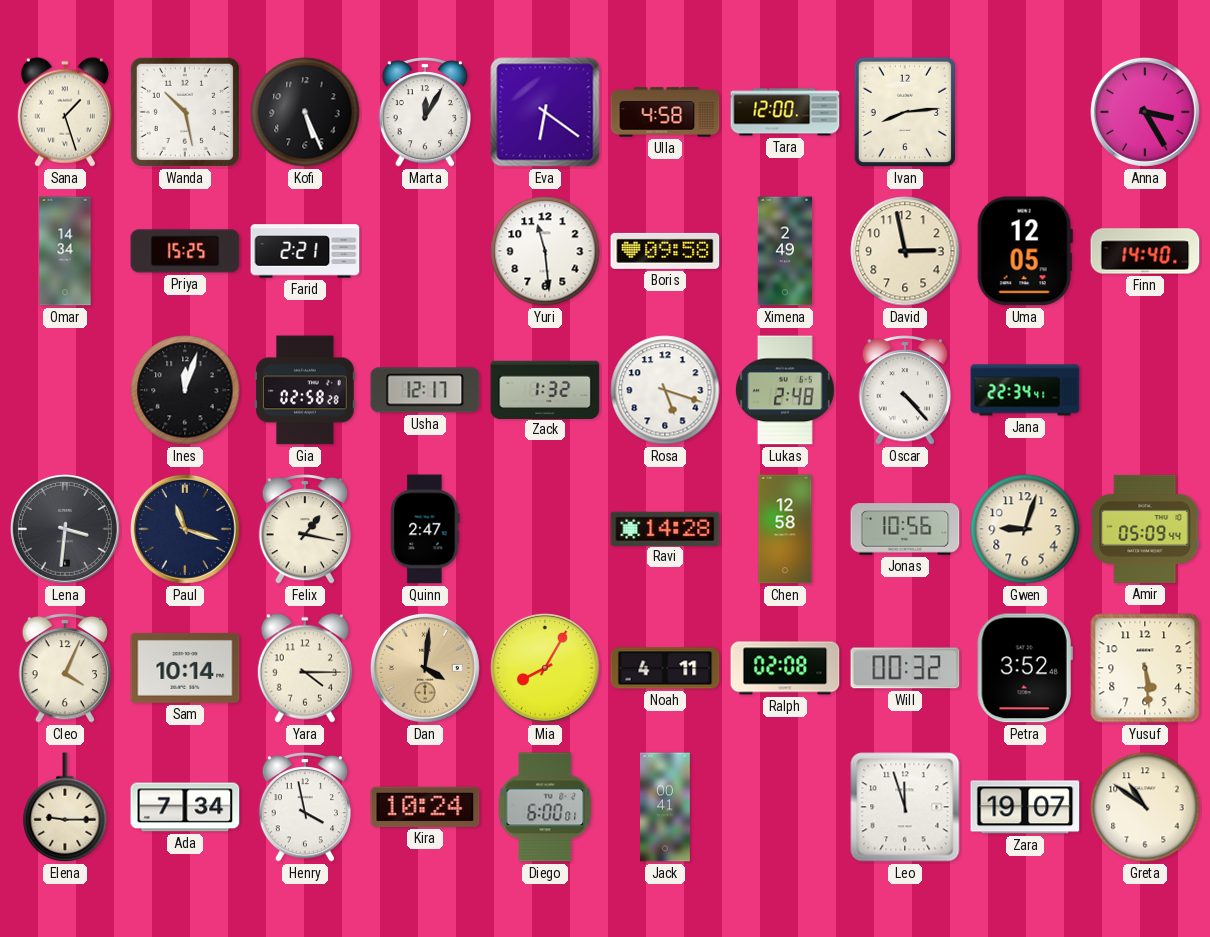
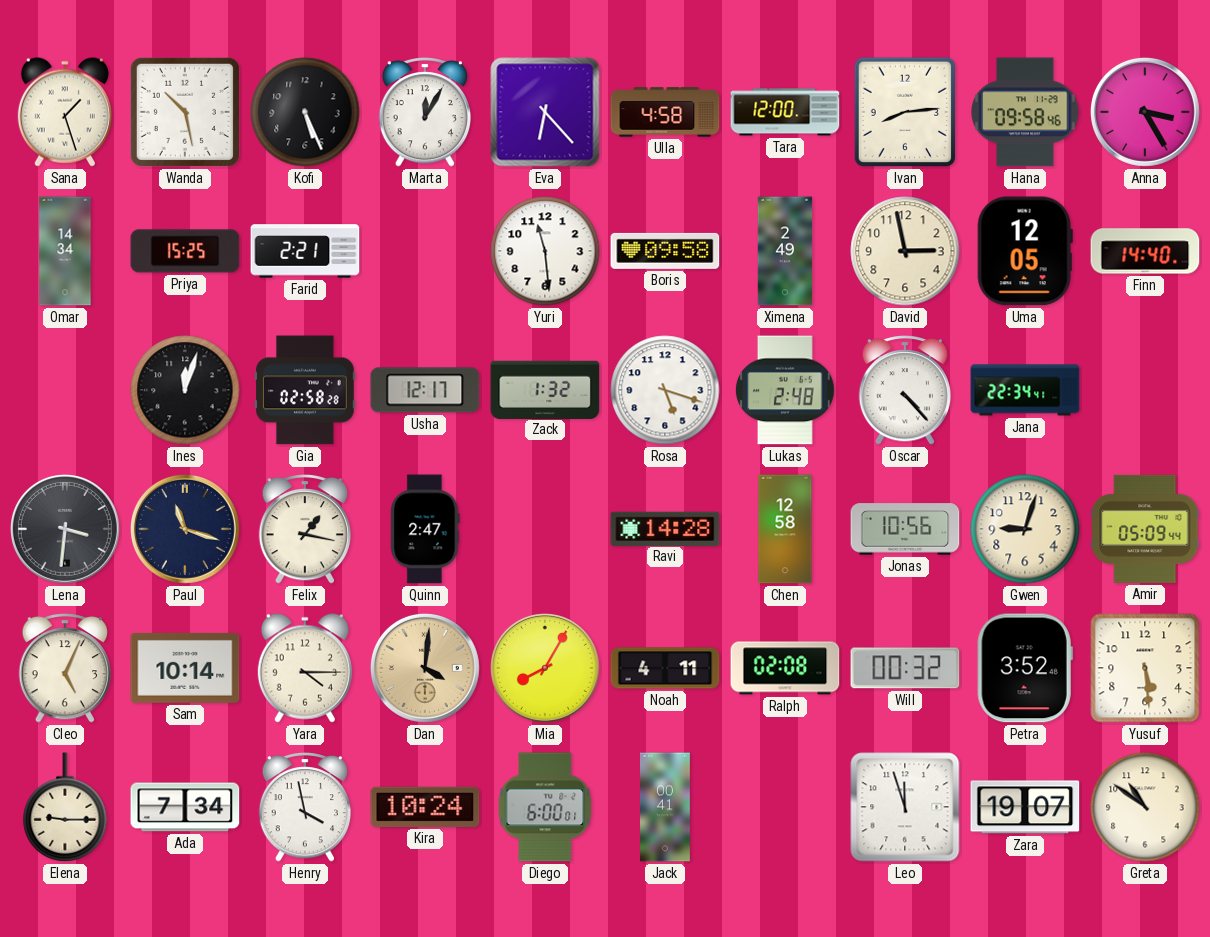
Eva: 6:21 -> 6:23 (545, 112)
Hana: none -> 09:58 (1025, 112)
Cleo: 4:04 -> 5:04 (64, 668)
